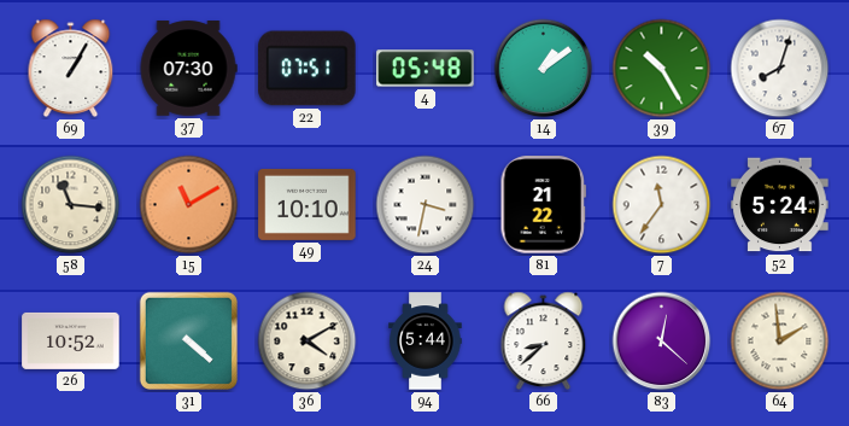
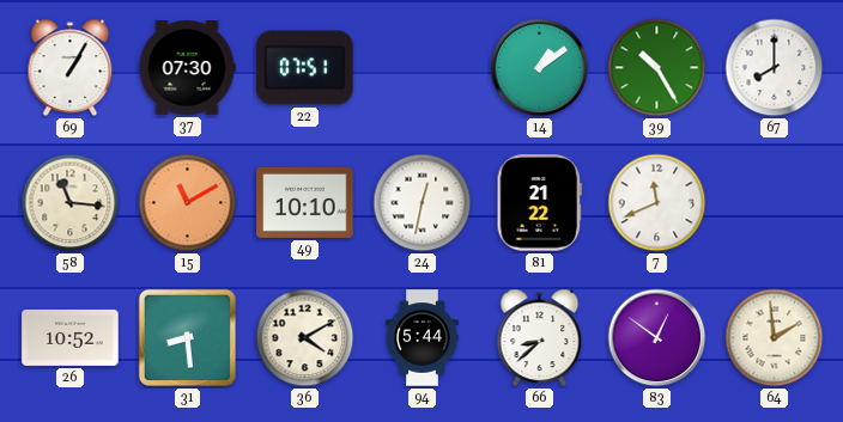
4: 05:48 -> none (426, 69)
67: 8:03 -> 8:00 (775, 68)
24: 3:32 -> 12:32 (423, 203)
7: 11:36 -> 11:41 (657, 203)
52: 5:24 -> none (780, 205)
31: 4:22 -> 8:29 (187, 337)
83: 12:22 -> 12:51 (657, 338)
